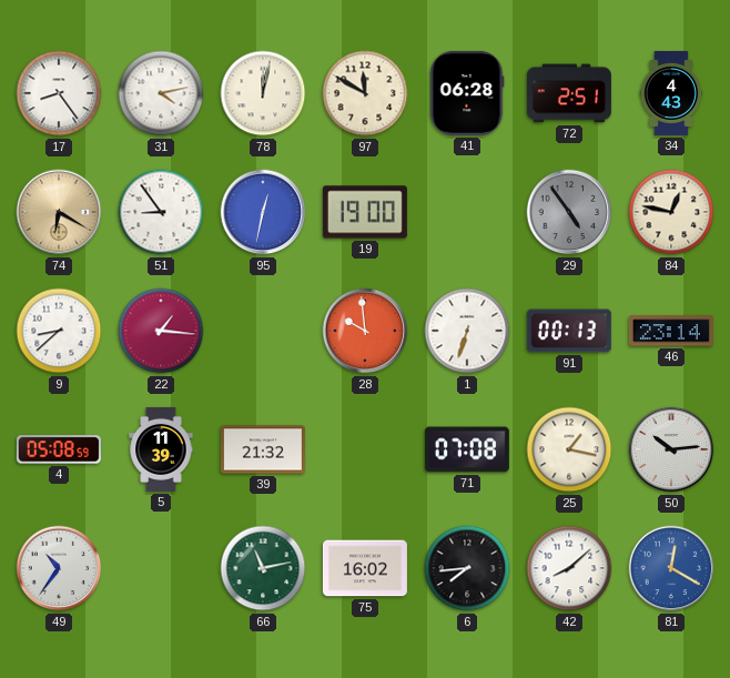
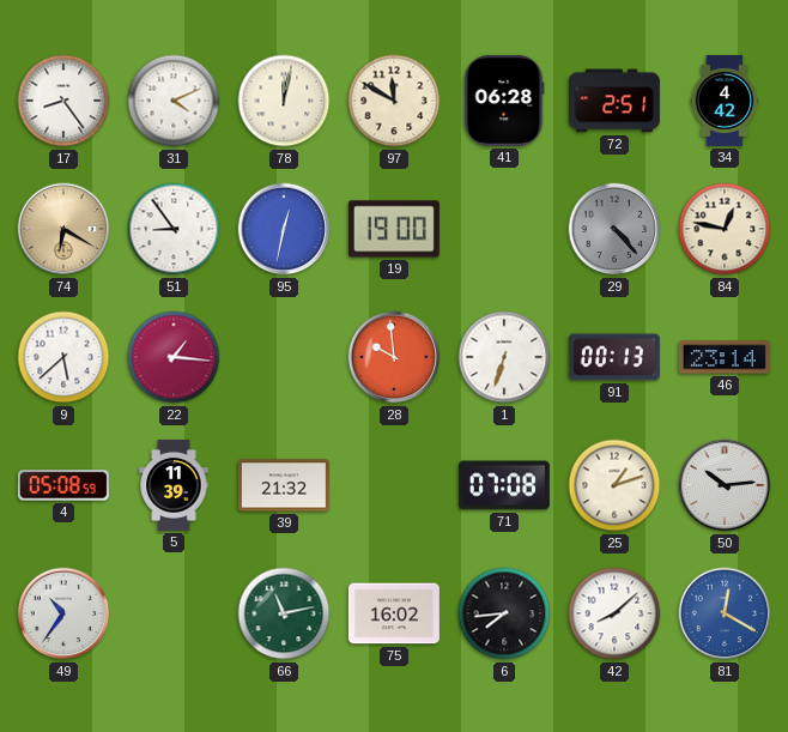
31: 4:13 -> 4:11 (174, 101)
34: 4:43 -> 4:42 (725, 101)
29: 4:54 -> 4:23 (614, 229)
9: 8:38 -> 5:38 (63, 357)
25: 1:17 -> 1:12 (614, 485)
